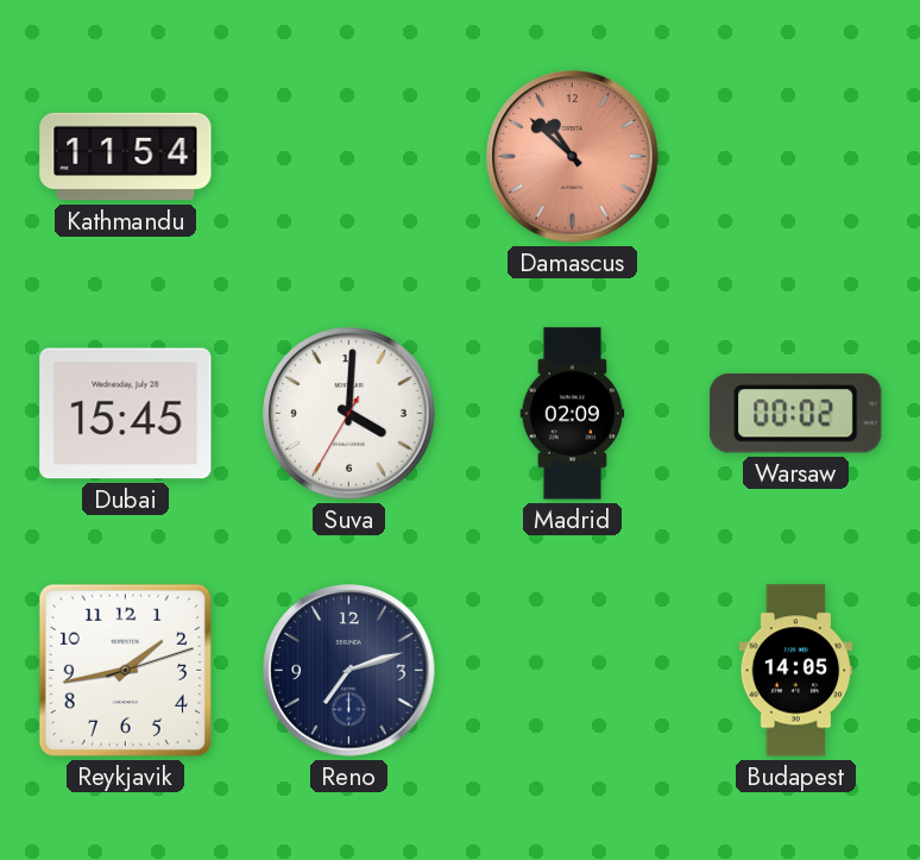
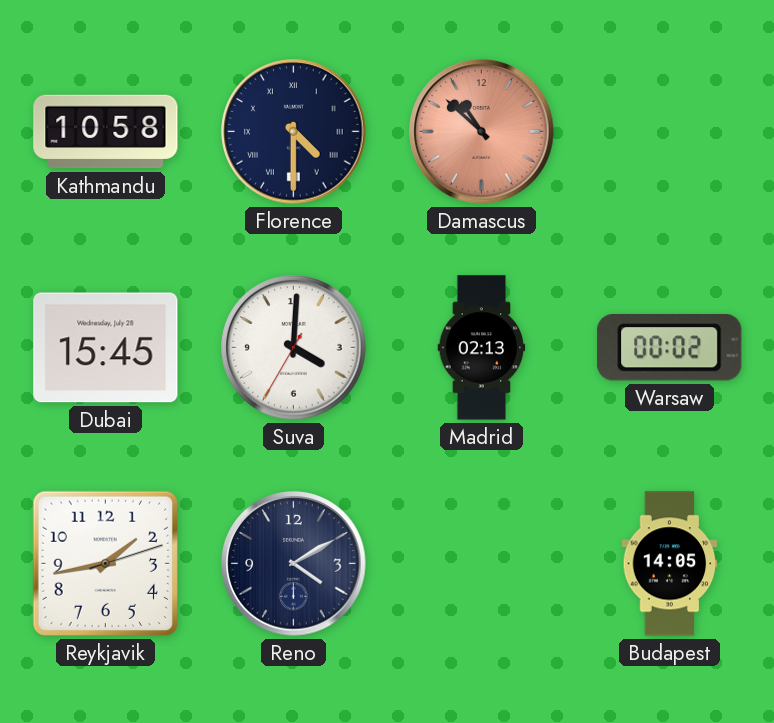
Kathmandu: 11:54 -> 10:58 (106, 132)
Florence: none -> 4:30 (294, 132)
Madrid: 02:09 -> 02:13 (482, 348)
Reno: 7:12 -> 4:10 (294, 564)
